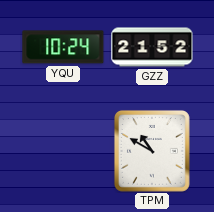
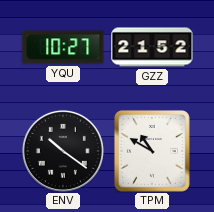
YQU: 10:24 -> 10:27 (63, 47)
ENV: none -> 10:21 (63, 151)
